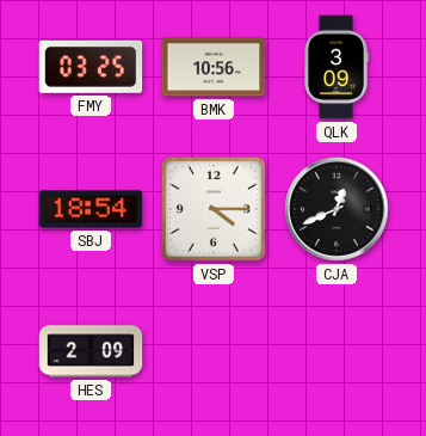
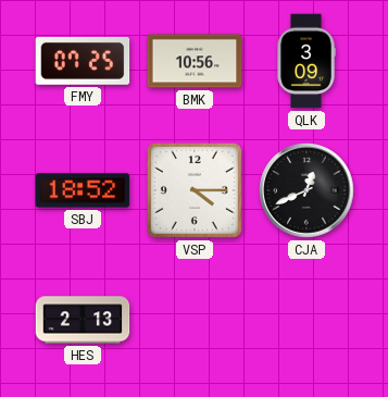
FMY: 03:25 -> 07:25 (83, 61)
SBJ: 18:54 -> 18:52 (83, 190)
HES: 2:09 -> 2:13 (83, 320)
